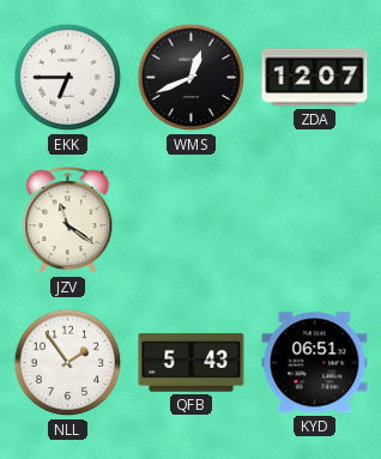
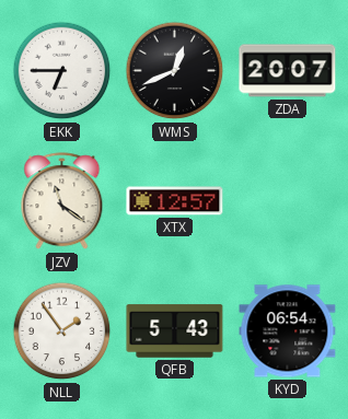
ZDA: 12:07 -> 20:07 (288, 71)
XTX: none -> 12:57 (175, 201)
KYD: 06:51 -> 06:54 (288, 331)
